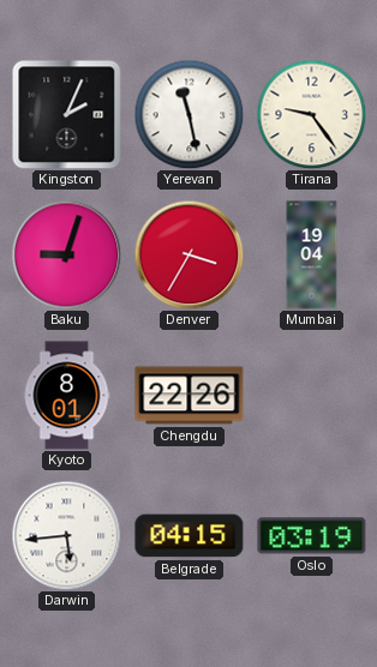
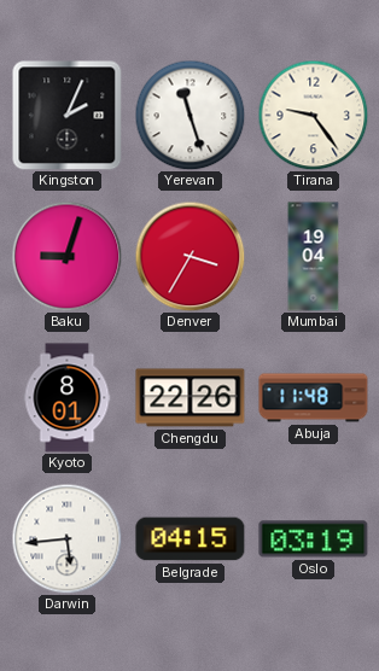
Yerevan: 11:28 -> 11:27 (189, 115)
Abuja: none -> 11:48 (314, 398)
